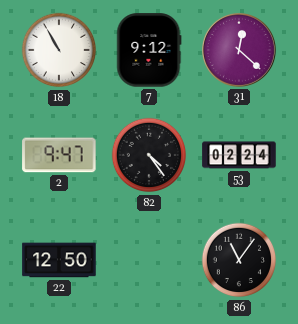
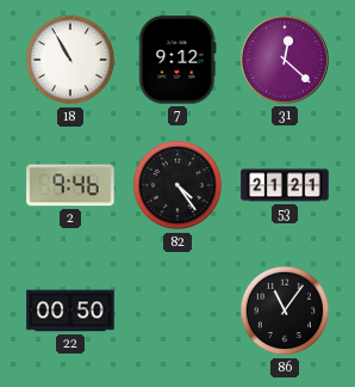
2: 9:47 -> 9:46 (70, 185)
53: 02:24 -> 21:21 (285, 185)
22: 12:50 -> 00:50 (70, 311)
